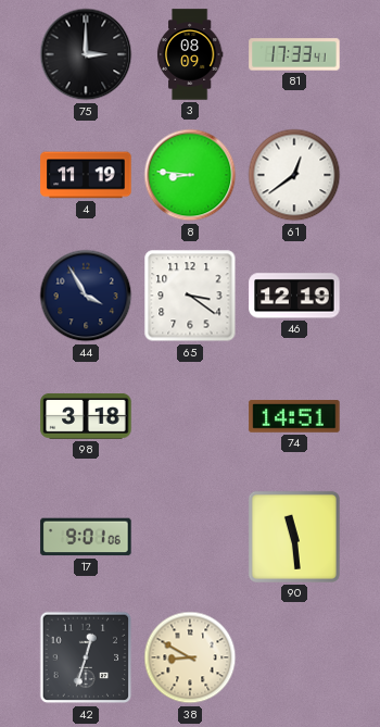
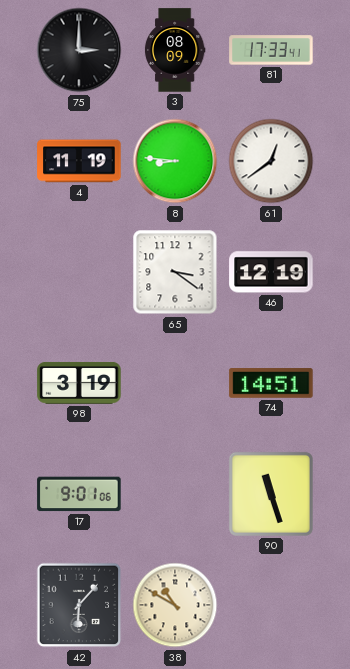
44: 3:55 -> none (86, 296)
98: 3:18 -> 3:19 (79, 383)
90: 11:29 -> 11:27 (271, 494)
42: 12:33 -> 6:07 (79, 605)
38: 8:50 -> 10:50 (175, 605)
